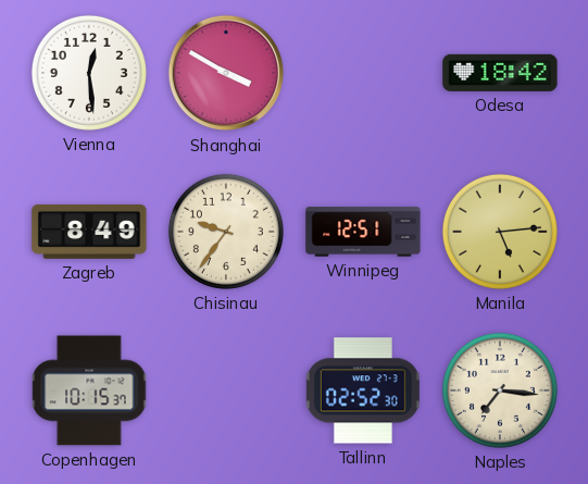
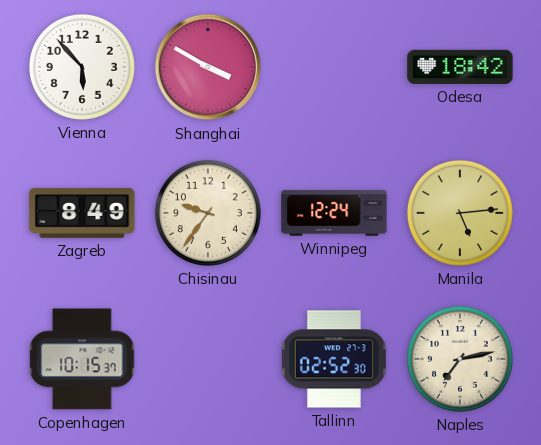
Vienna: 12:29 -> 5:53 (82, 67)
Winnipeg: 12:51 -> 12:24 (334, 213)
Naples: 7:16 -> 7:13 (460, 359)
